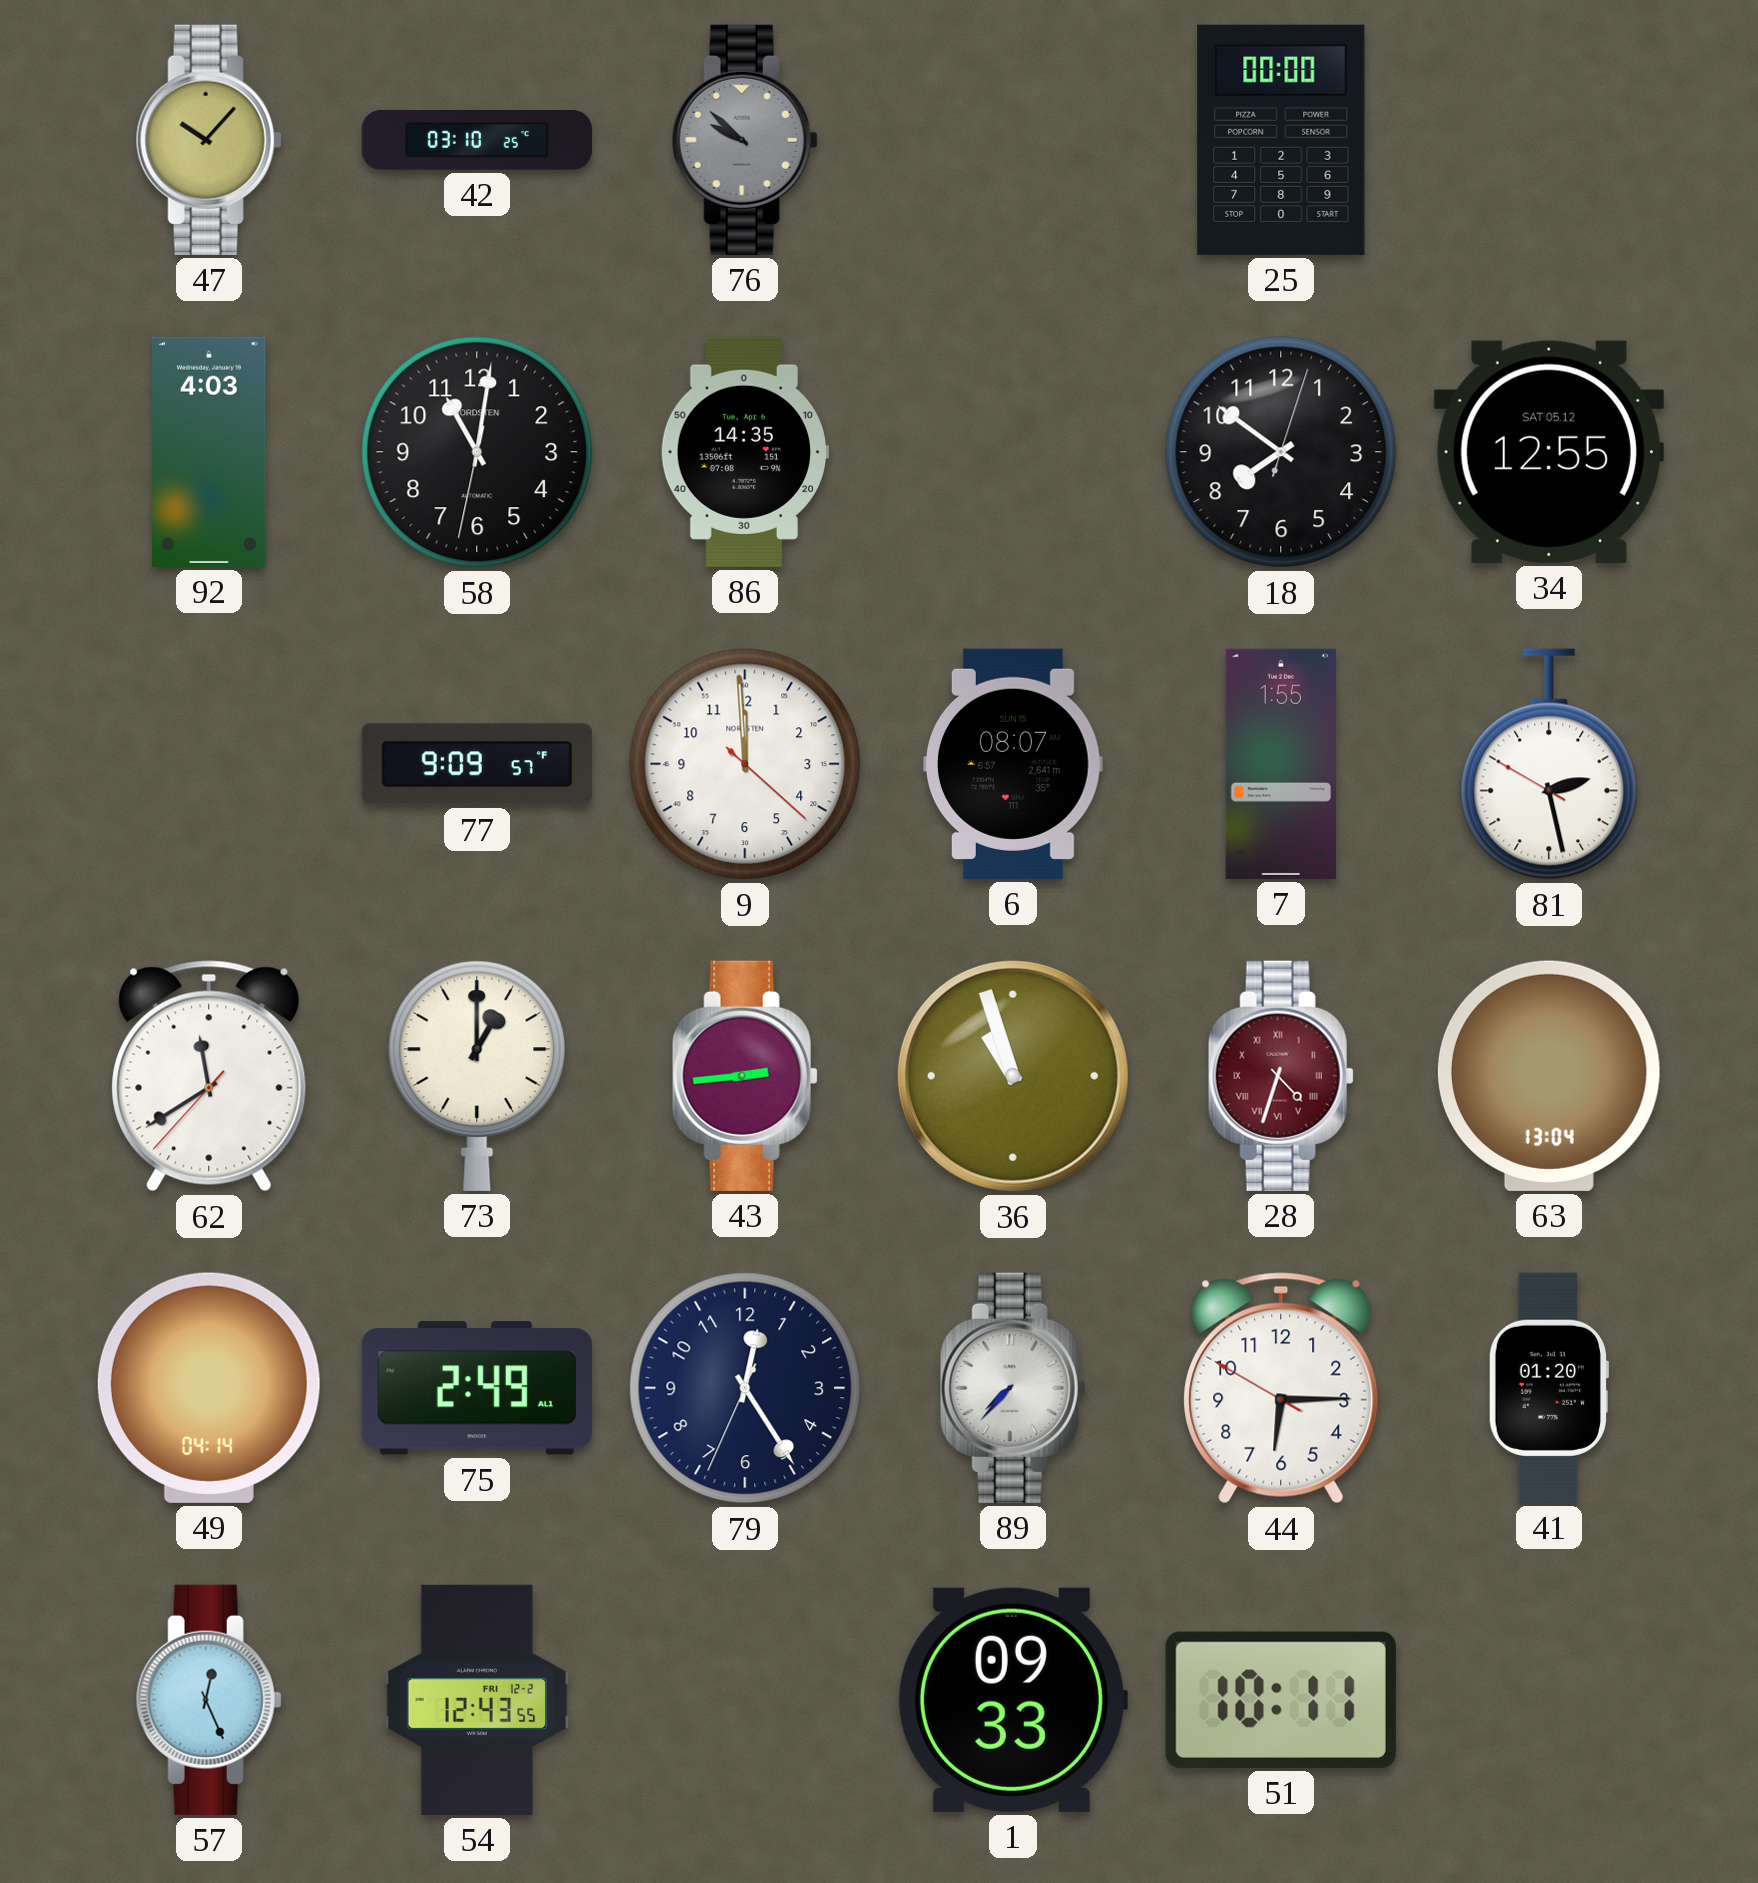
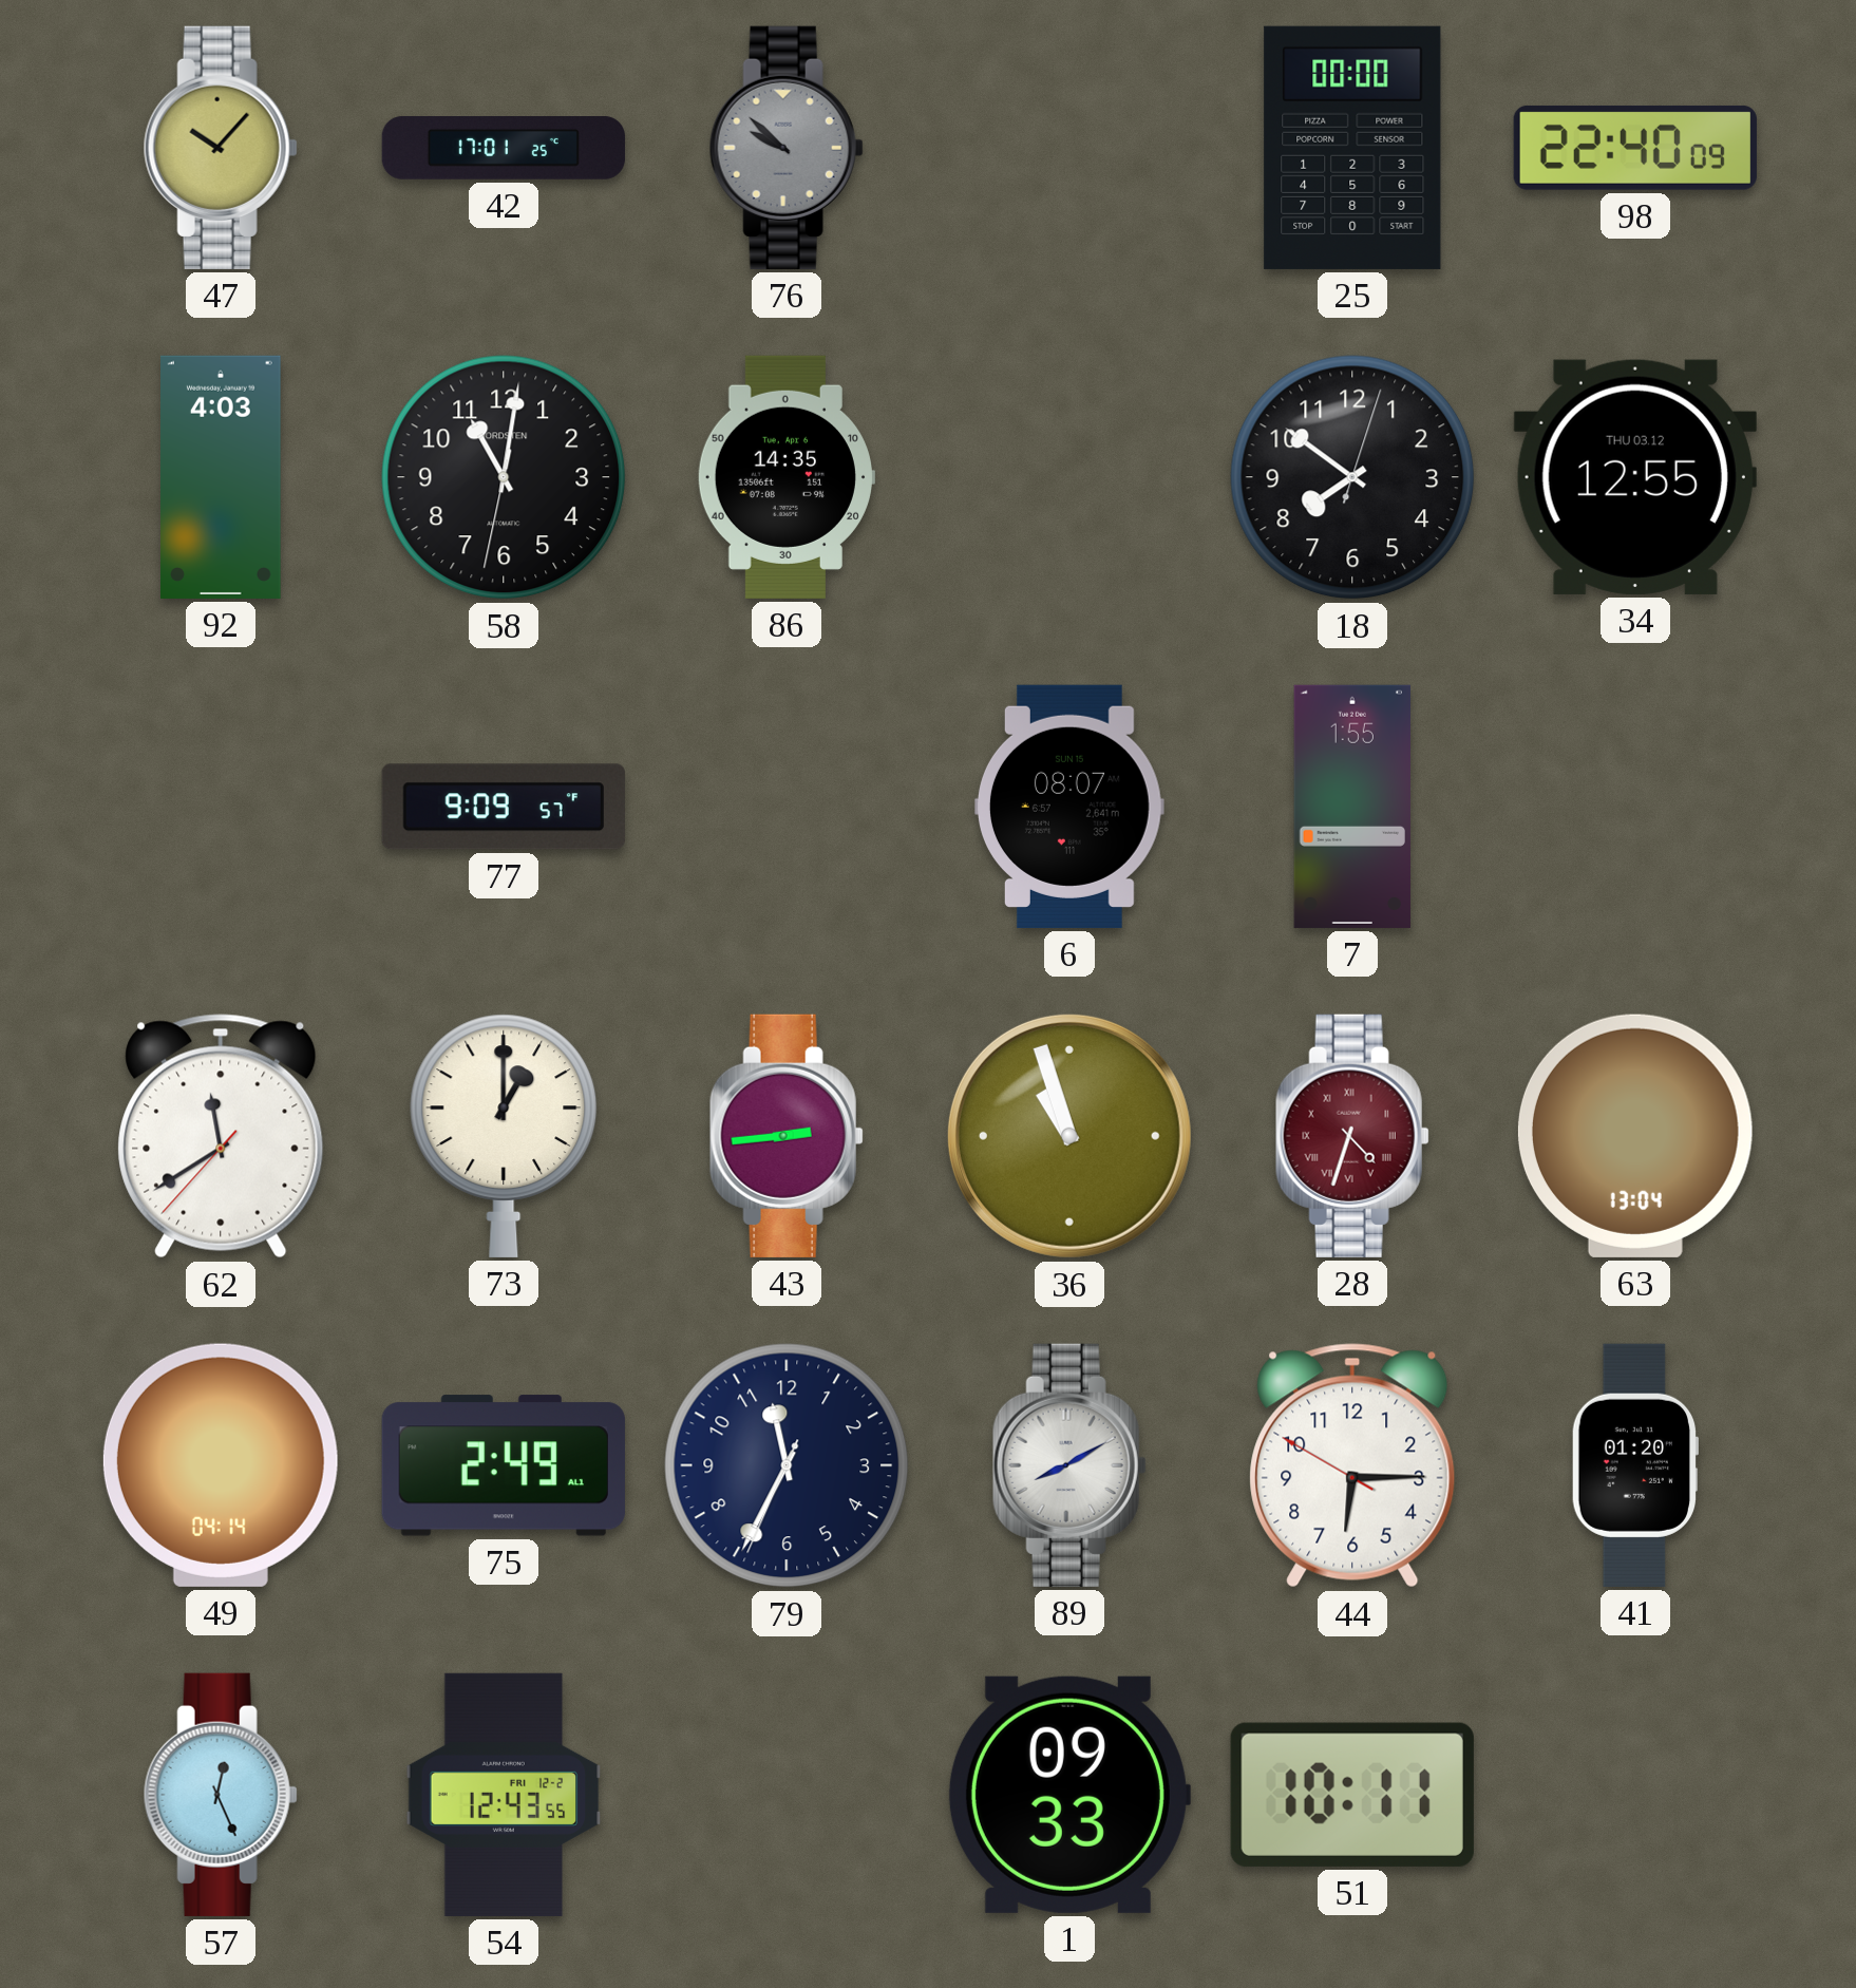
42: 03:10 -> 17:01 (504, 149)
98: none -> 22:40 (1635, 148)
34 date: SAT 05.12 -> THU 03.12 (1635, 477)
9: 11:59 -> none (745, 764)
81: 2:27 -> none (1549, 764)
79: 12:24 -> 11:34 (787, 1465)
89: 7:37 -> 8:10 (1069, 1465)
